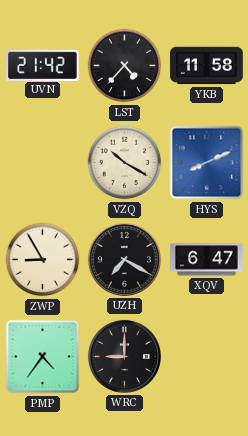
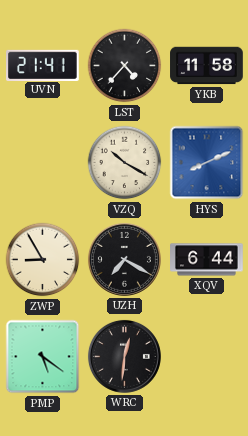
UVN: 21:42 -> 21:41 (43, 65)
XQV: 6:47 -> 6:44 (207, 260)
PMP: 4:36 -> 5:21 (43, 357)
WRC: 9:00 -> 12:31 (124, 356)
